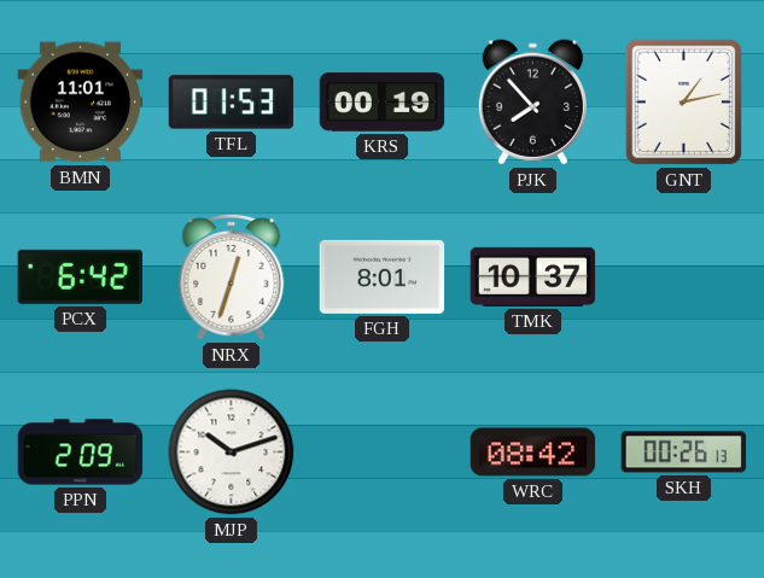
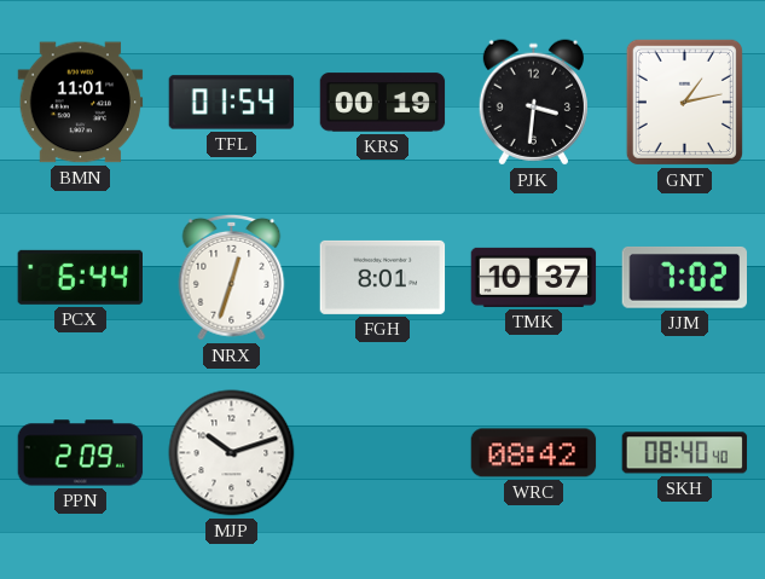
TFL: 01:53 -> 01:54 (232, 103)
PJK: 7:53 -> 3:31 (533, 103)
PCX: 6:42 -> 6:44 (80, 277)
JJM: none -> 7:02 (685, 277)
SKH: 00:26 -> 08:40 (685, 453)
